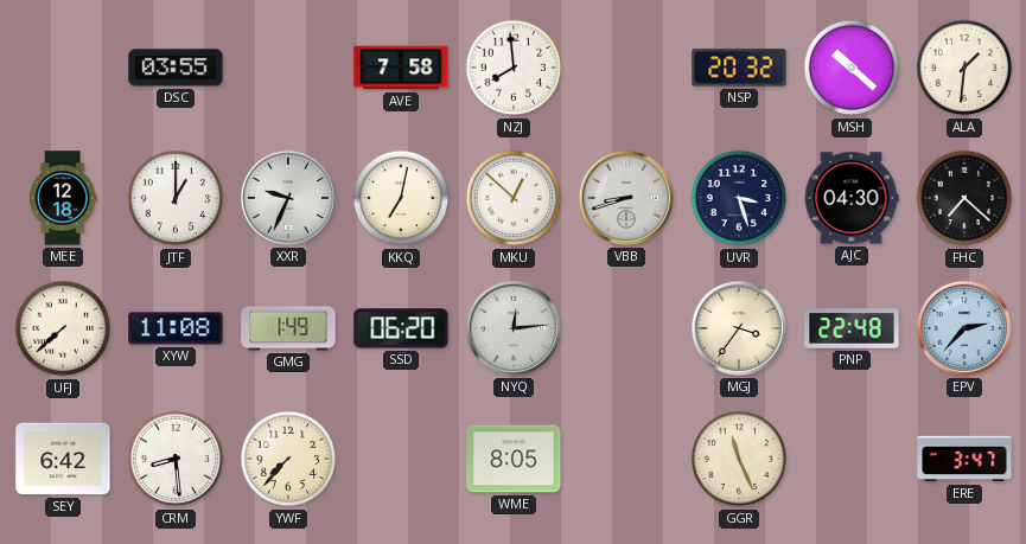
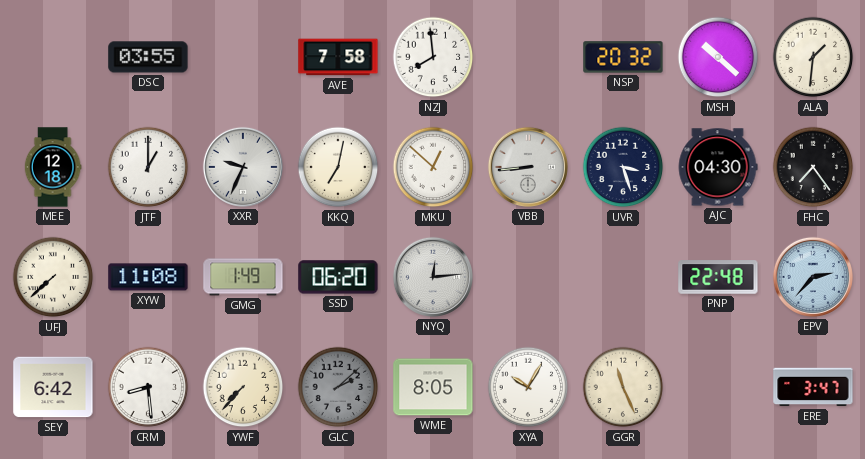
VBB: 8:42 -> 8:44 (528, 167)
FHC: 7:22 -> 7:24 (813, 167)
MGJ: 3:36 -> none (739, 328)
GLC: none -> 2:08 (338, 387)
XYA: none -> 10:05 (528, 387)
